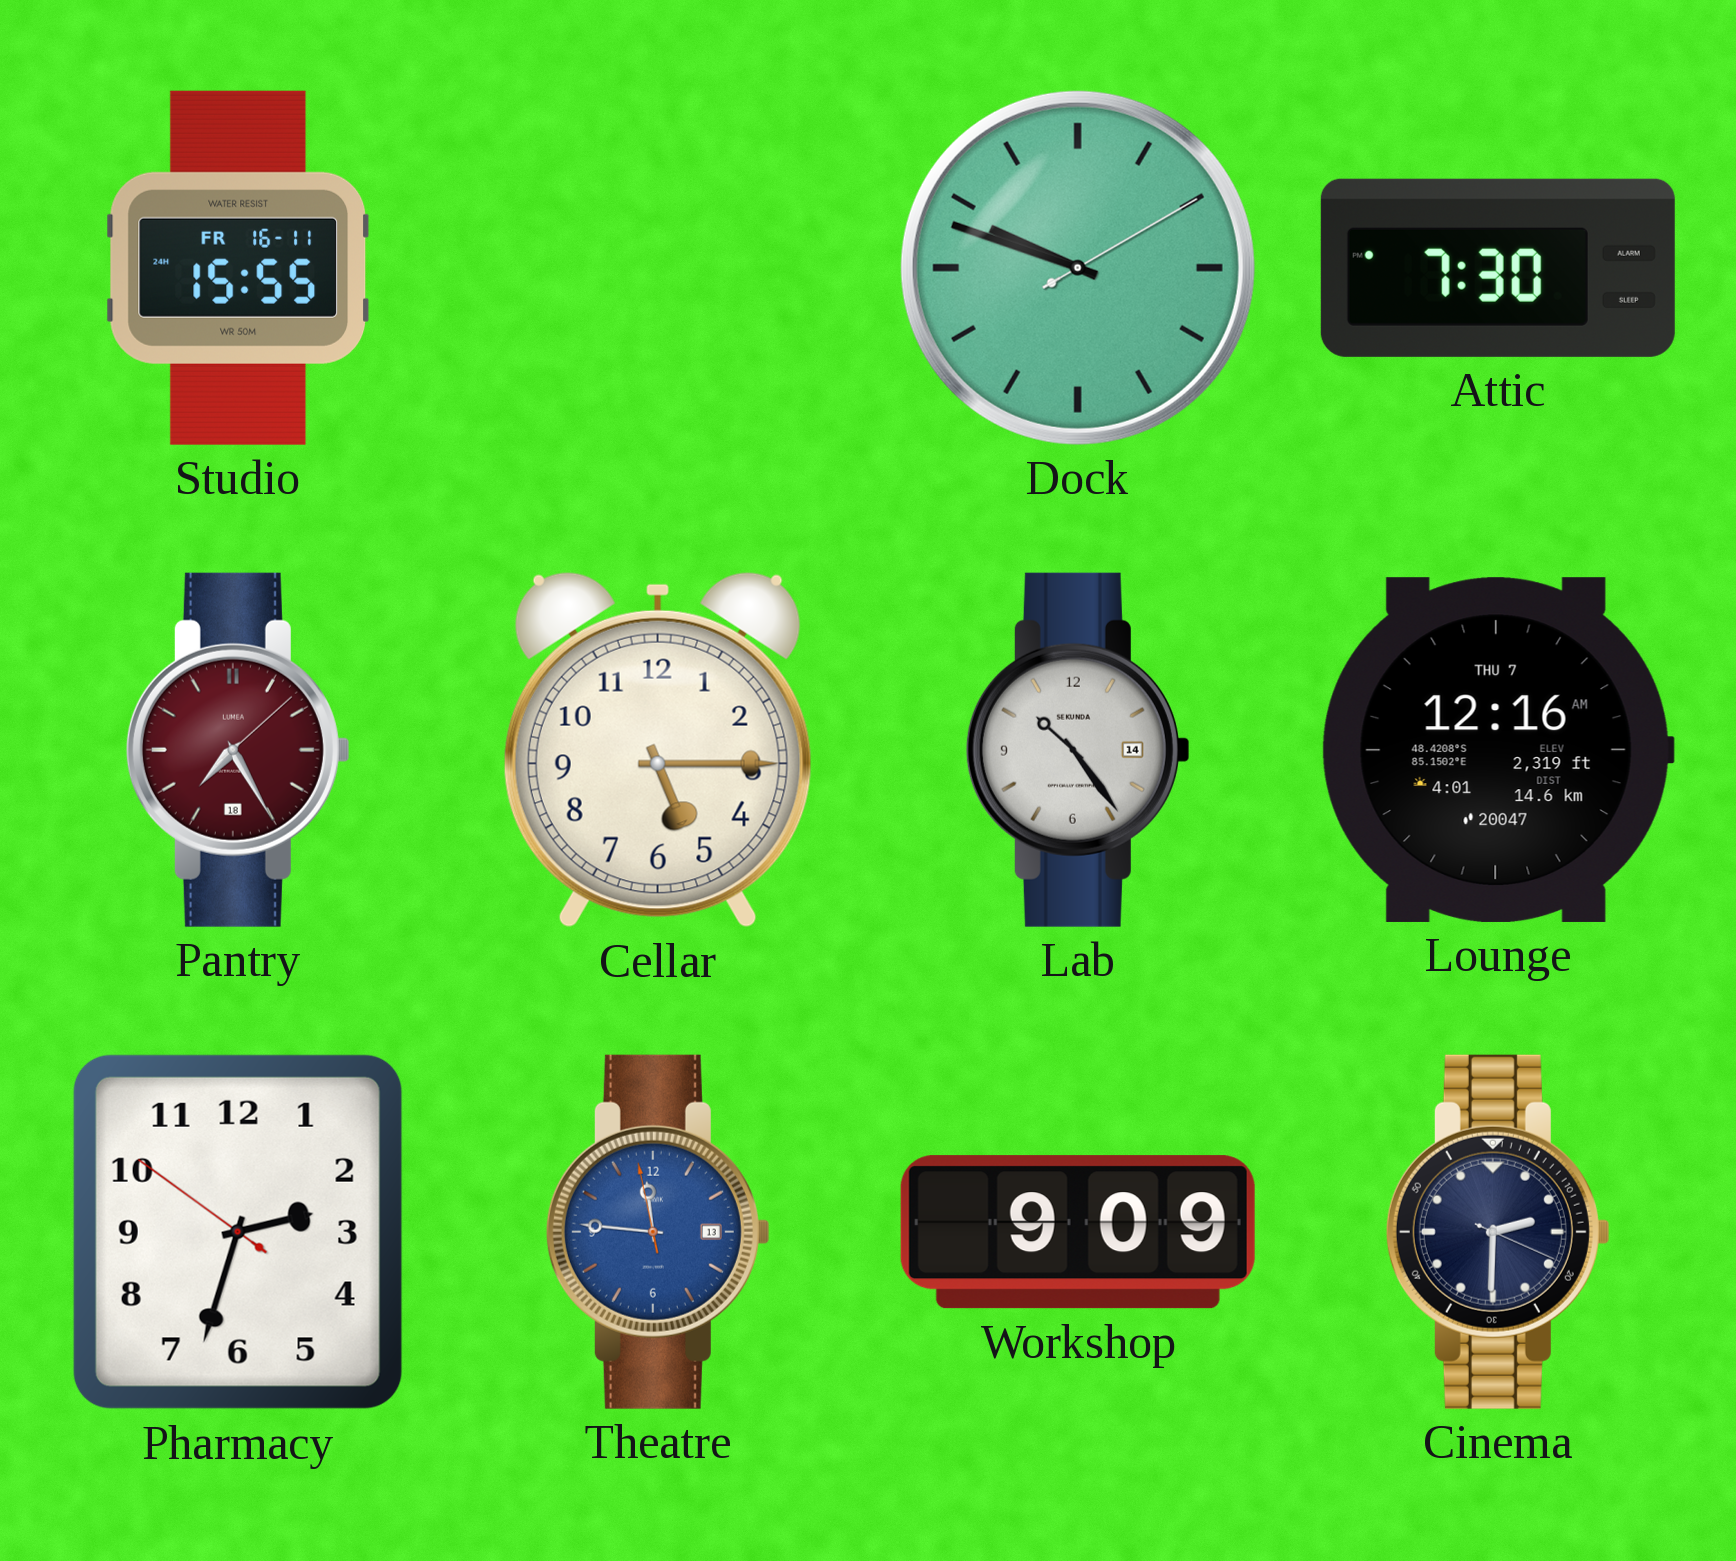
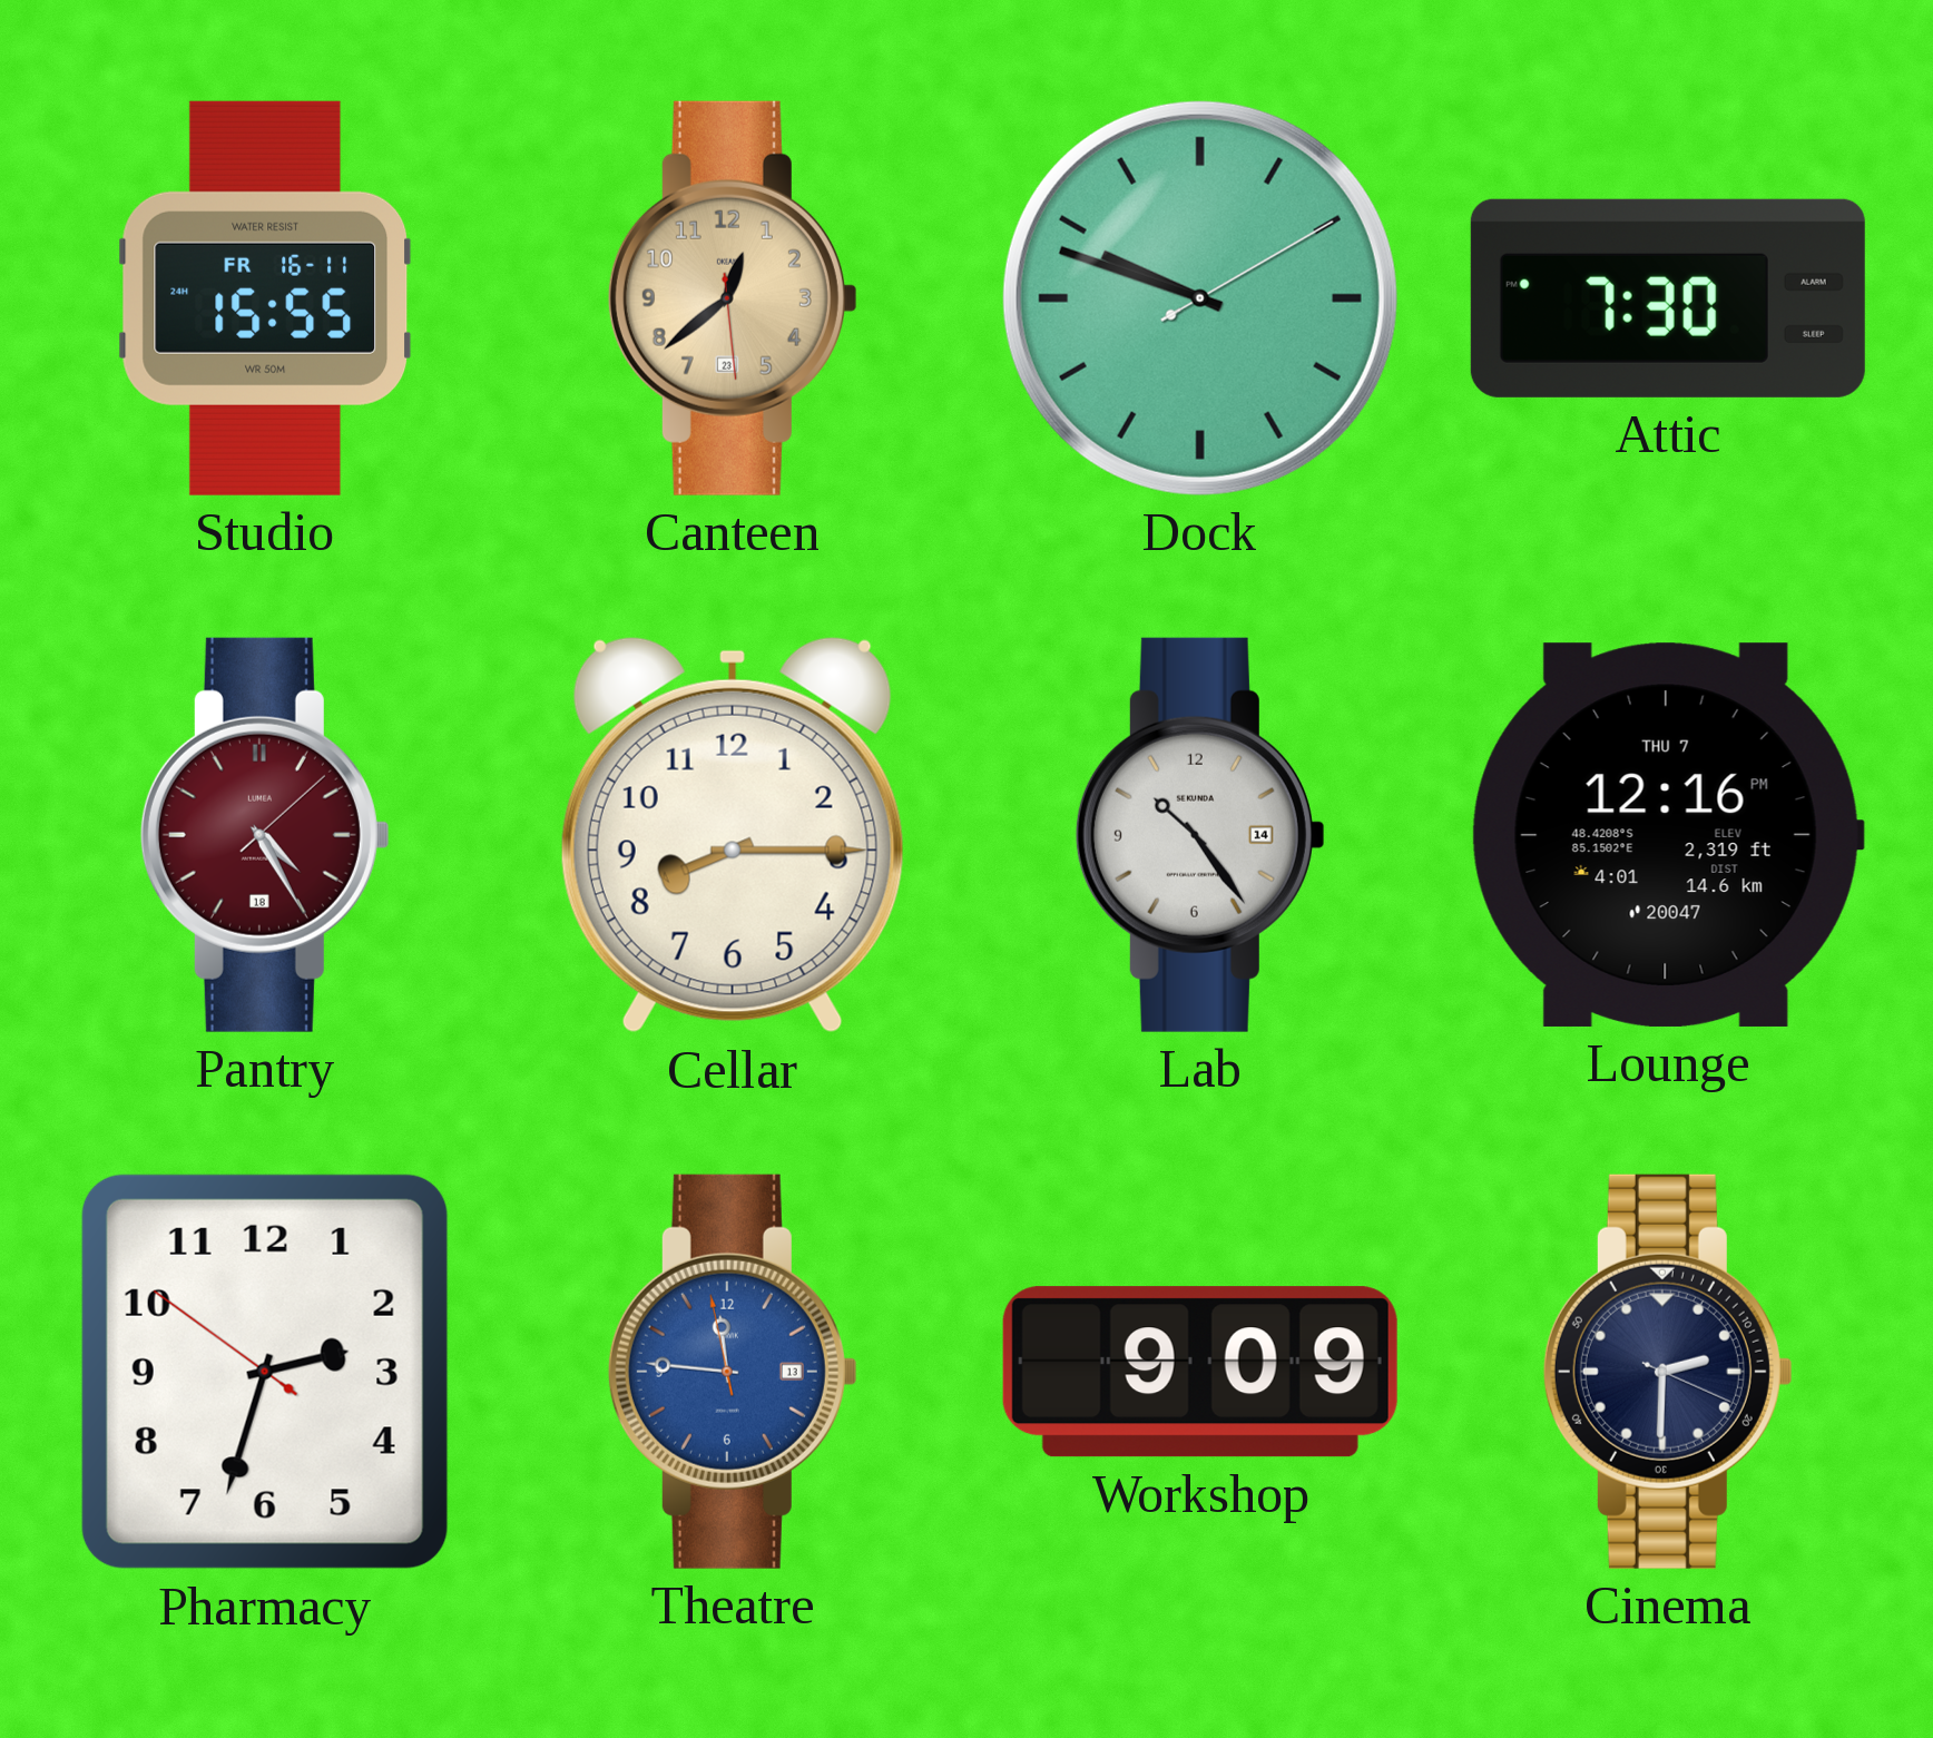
Canteen: none -> 12:38 (733, 298)
Pantry: 7:25 -> 4:25 (265, 835)
Cellar: 5:15 -> 8:15 (733, 835)
Lounge: 12:16 AM -> 12:16 PM (1668, 835)
